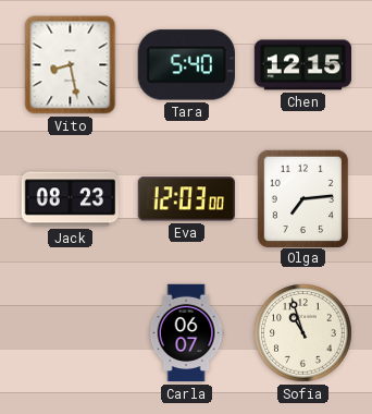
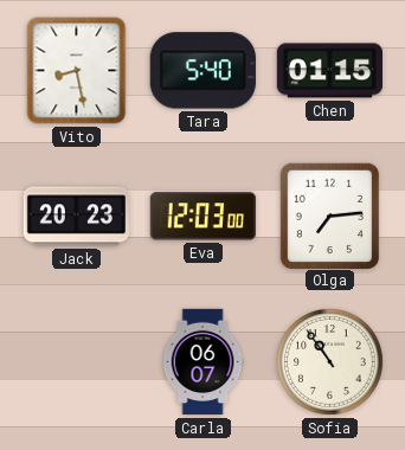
Chen: 12:15 -> 01:15 (329, 71)
Jack: 08:23 -> 20:23 (76, 217)
Sofia: 10:57 -> 10:54 (330, 362)
